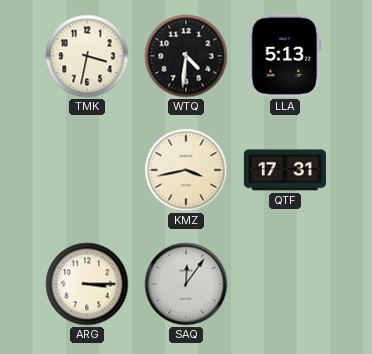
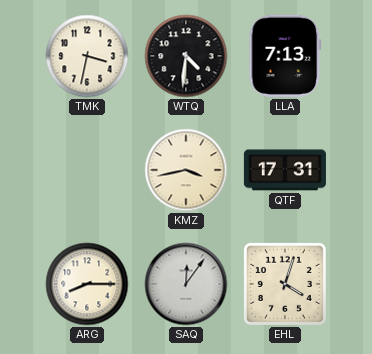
LLA: 5:13 -> 7:13 (285, 56)
ARG: 3:15 -> 8:15 (87, 284)
EHL: none -> 4:03 (285, 284)
